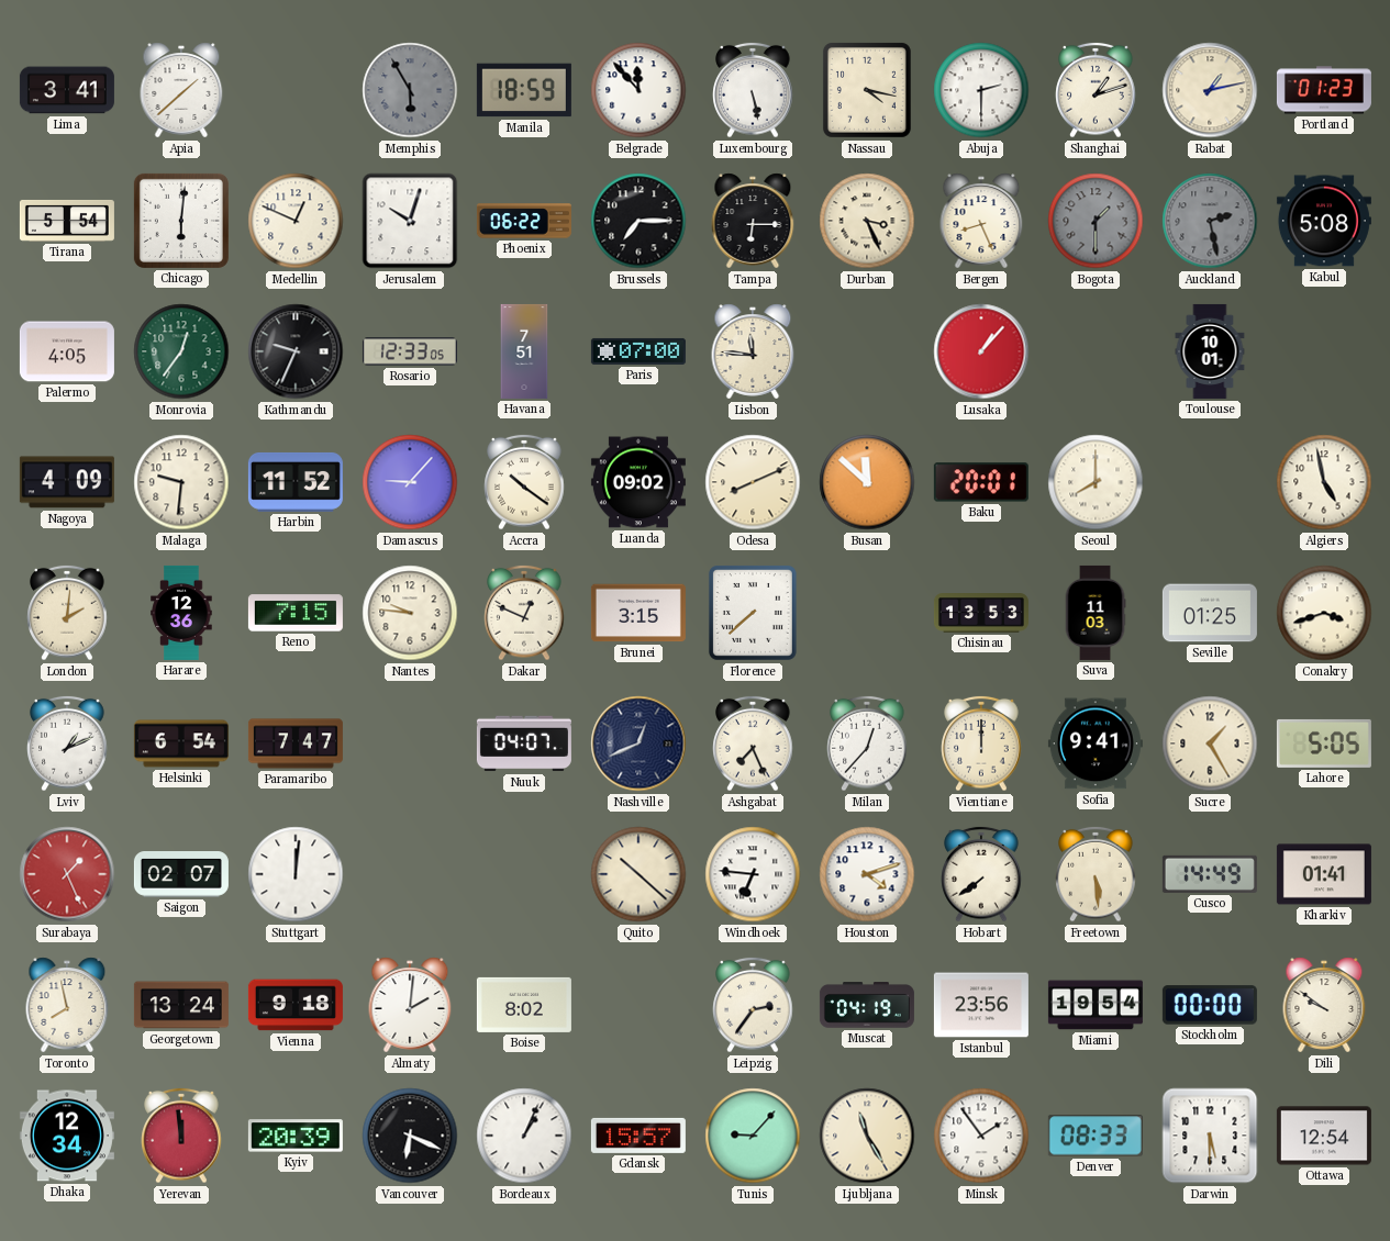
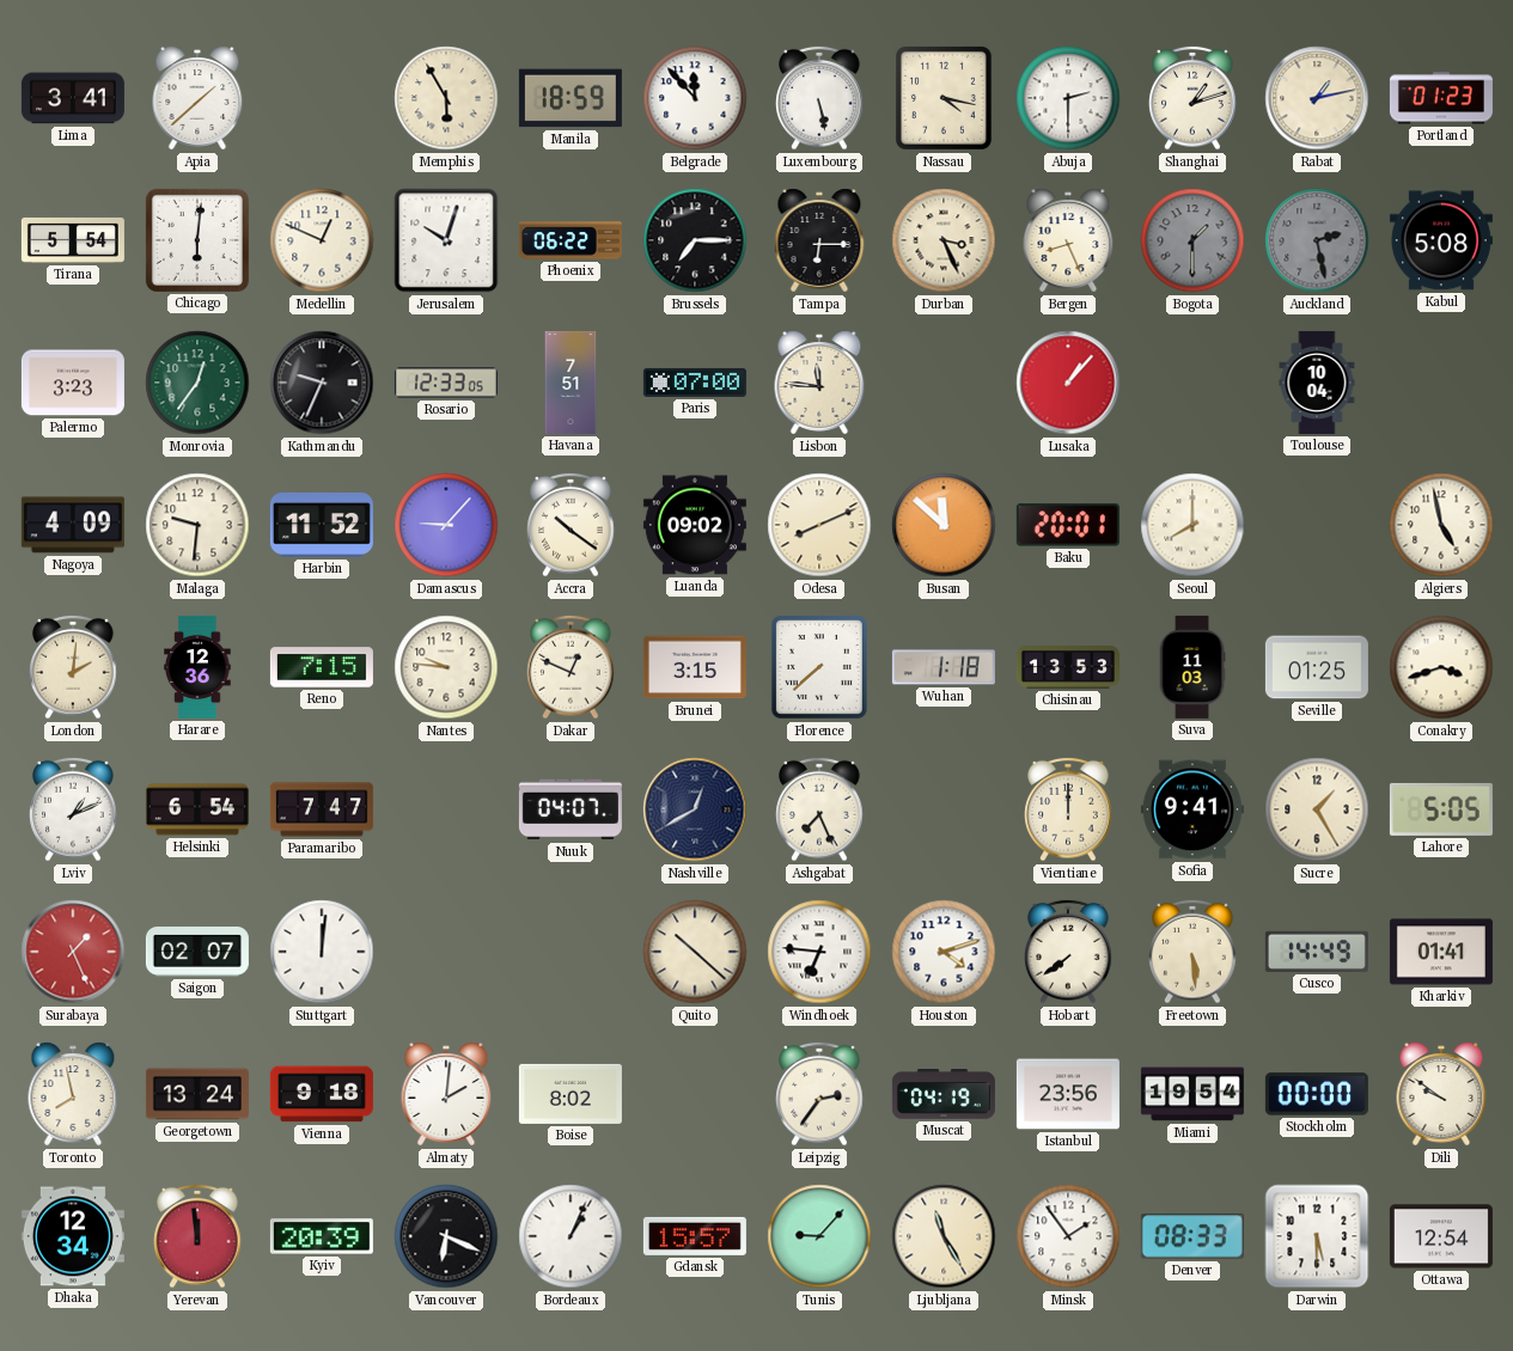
Memphis dial: grey -> cream (446, 98)
Palermo: 4:05 -> 3:23 (73, 383)
Toulouse: 10:01 -> 10:04 (1317, 383)
Wuhan: none -> 1:18 (944, 667)
Nashville: 12:41 -> 12:40 (695, 809)
Milan: 12:37 -> none (867, 744)
